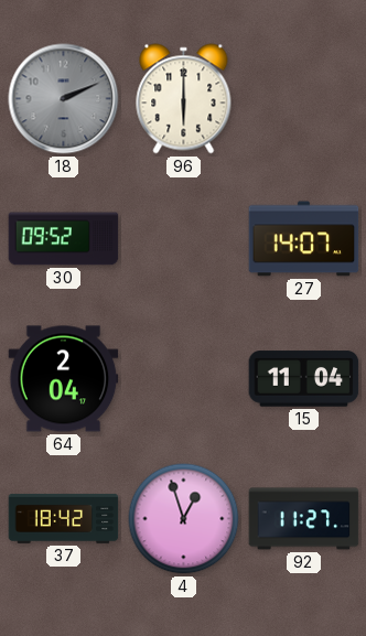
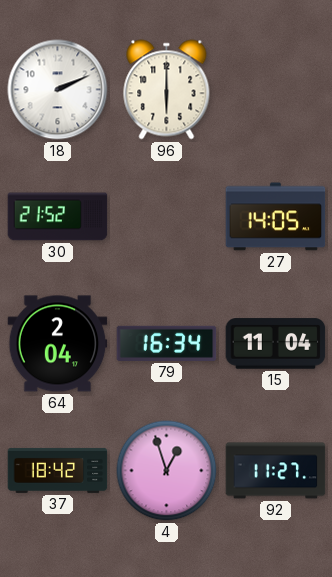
18 dial: grey -> white (58, 90)
30: 09:52 -> 21:52 (58, 217)
27: 14:07 -> 14:05 (276, 217)
79: none -> 16:34 (167, 343)
